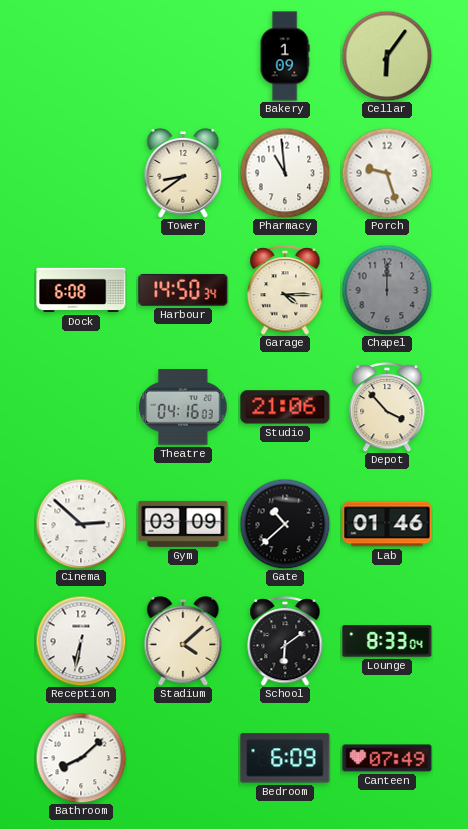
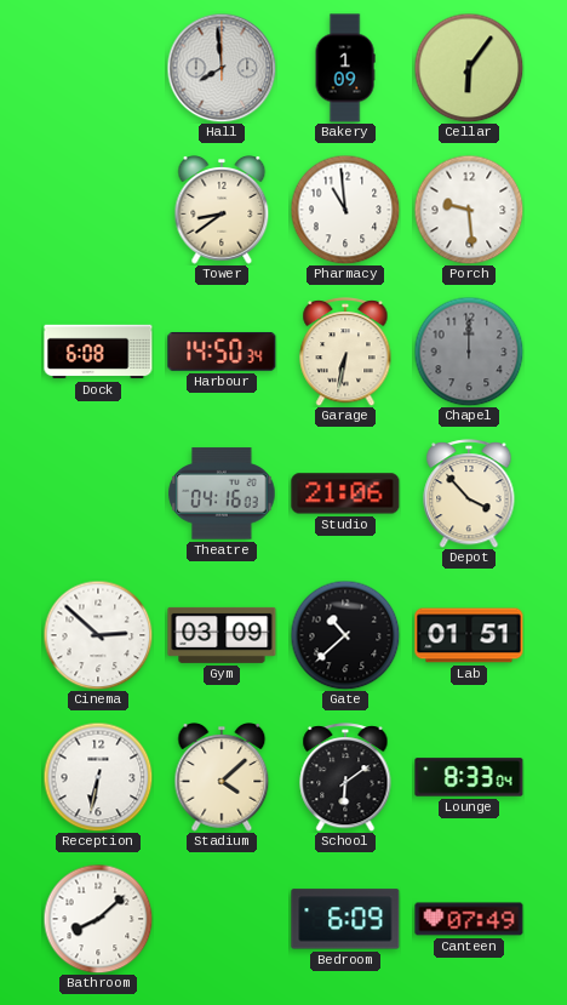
Hall: none -> 7:59 (222, 68)
Porch: 9:27 -> 9:29 (469, 210)
Garage: 4:15 -> 6:32 (345, 353)
Lab: 01:46 -> 01:51 (469, 635)
